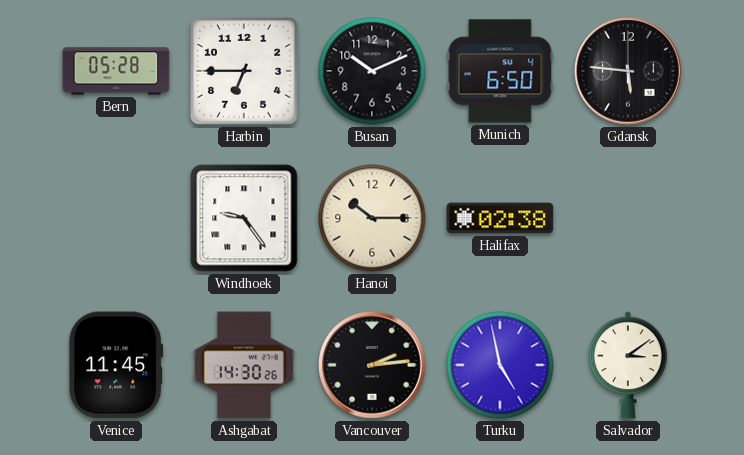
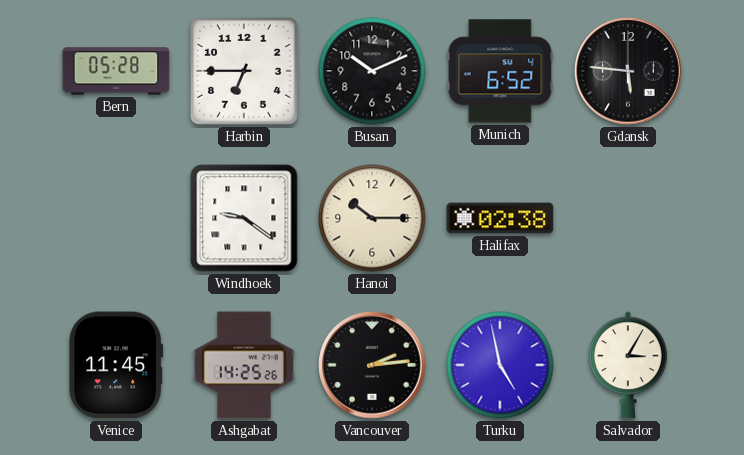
Munich: 6:50 -> 6:52 (500, 71)
Windhoek: 9:24 -> 9:21 (244, 218)
Ashgabat: 14:30 -> 14:25 (244, 365)
Salvador: 3:09 -> 3:05 (628, 365)
